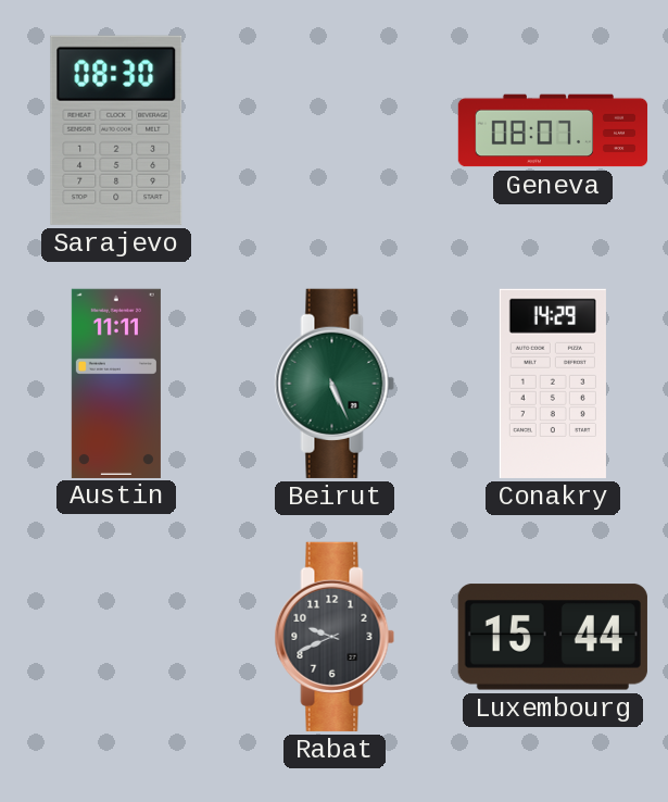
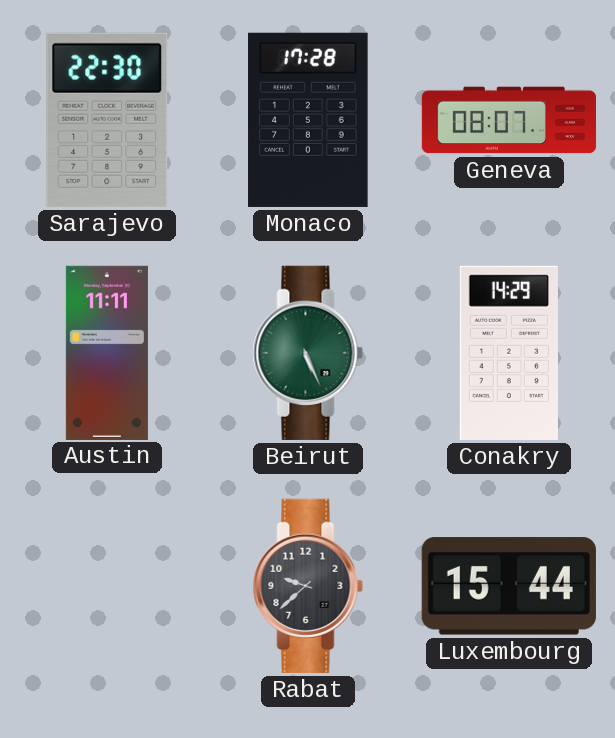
Sarajevo: 08:30 -> 22:30 (107, 120)
Monaco: none -> 17:28 (308, 120)
Rabat: 9:41 -> 9:38 (308, 586)
